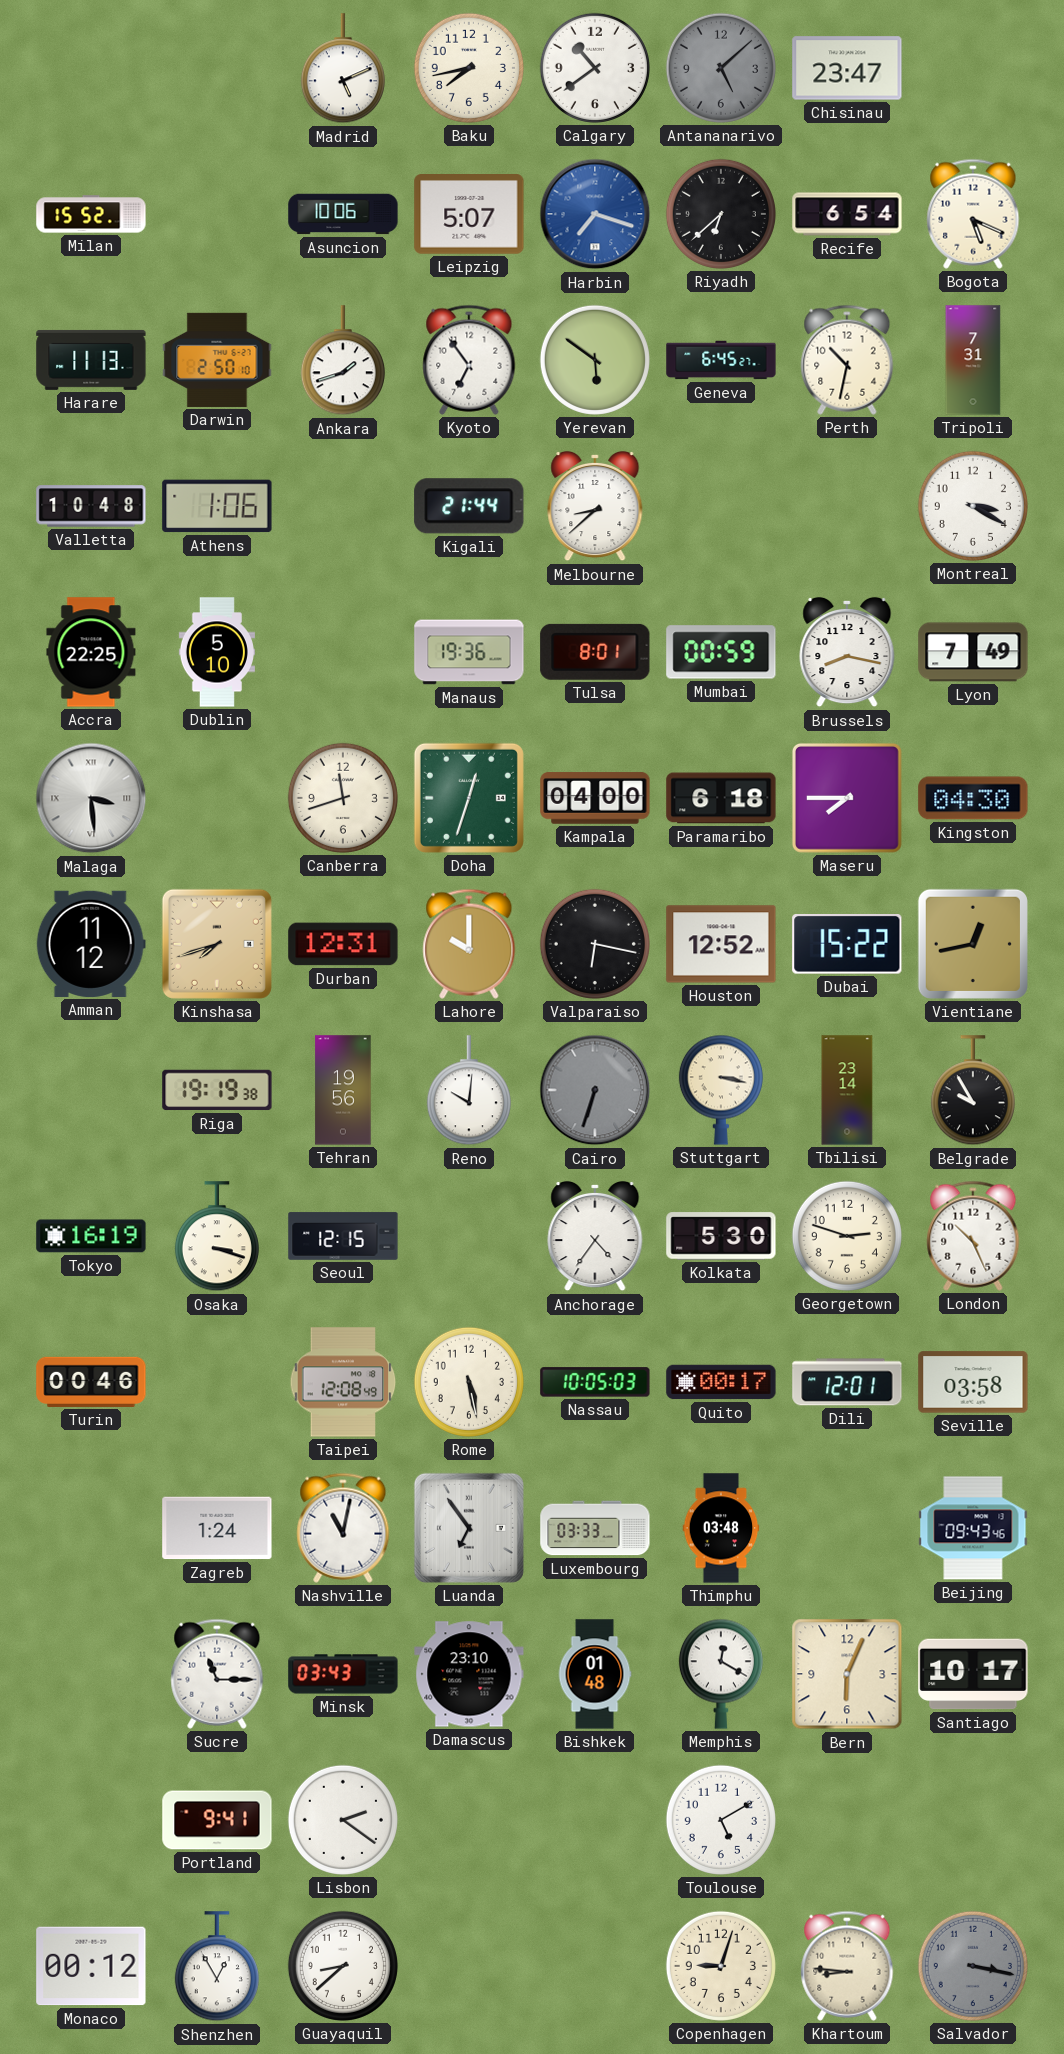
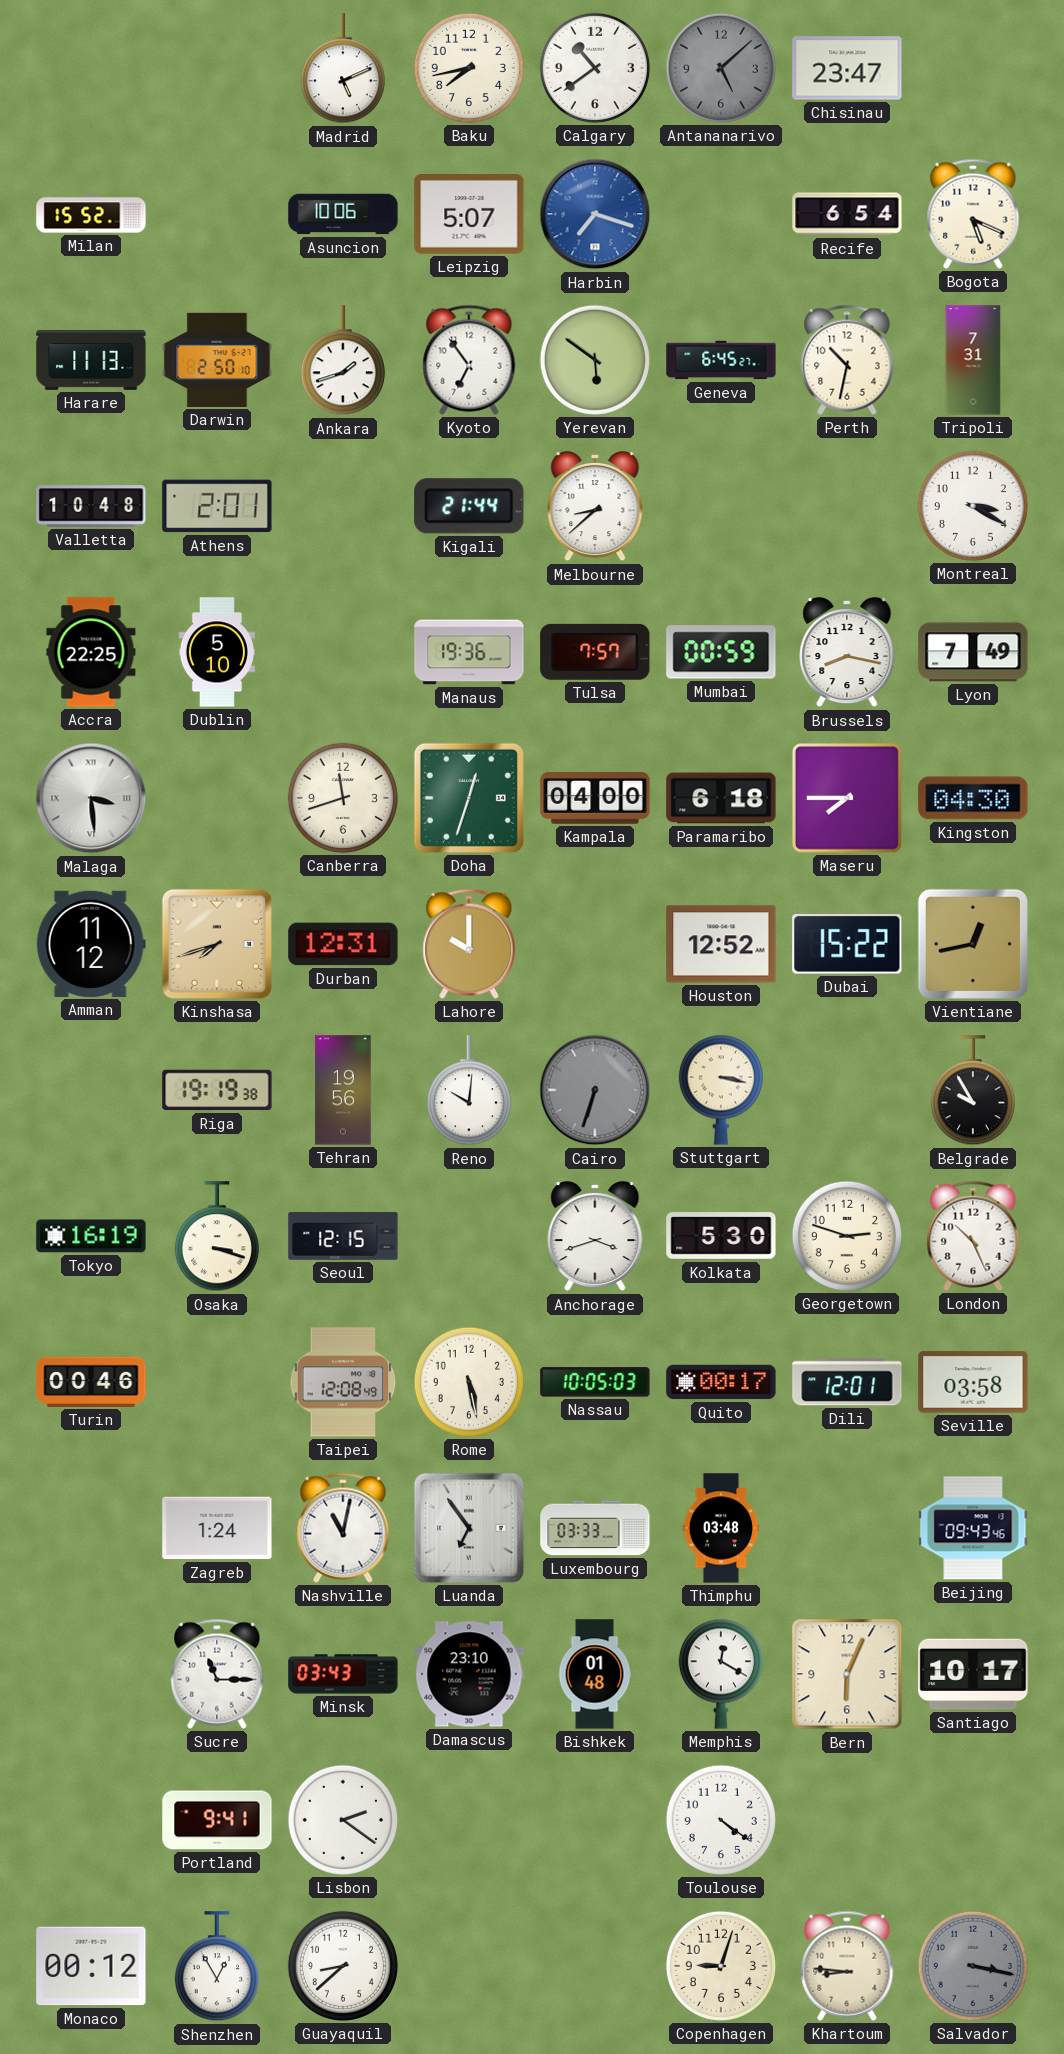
Riyadh: 6:38 -> none (721, 214)
Athens: 1:06 -> 2:01 (217, 506)
Tulsa: 8:01 -> 7:57 (595, 652)
Valparaiso: 6:17 -> none (595, 944)
Tbilisi: 23:14 -> none (847, 1090)
Anchorage: 4:36 -> 3:42 (595, 1236)
Toulouse: 5:10 -> 4:21 (721, 1820)
